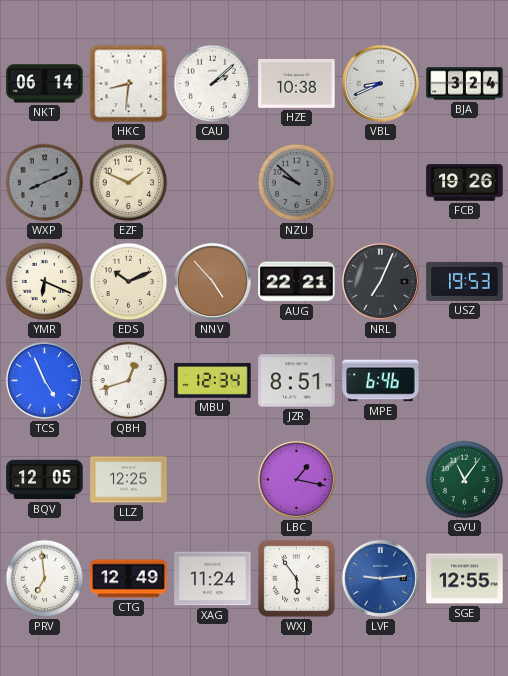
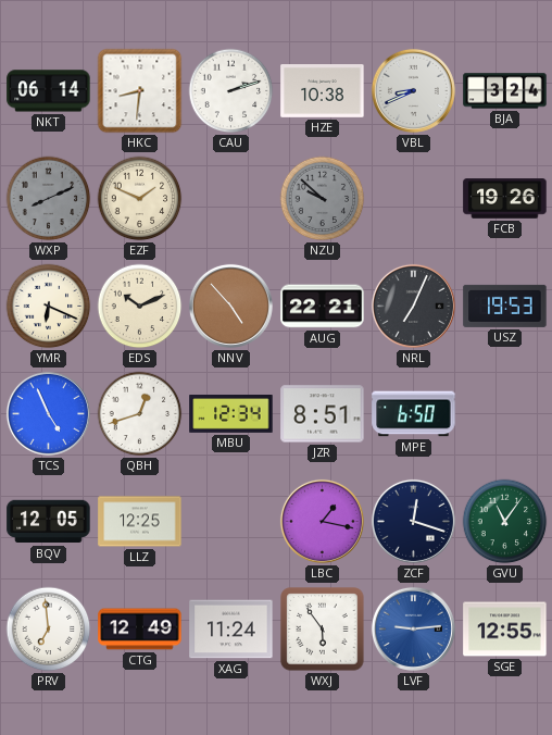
CAU: 2:08 -> 2:12 (231, 91)
MPE: 6:46 -> 6:50 (414, 414)
ZCF: none -> 12:18 (413, 521)
